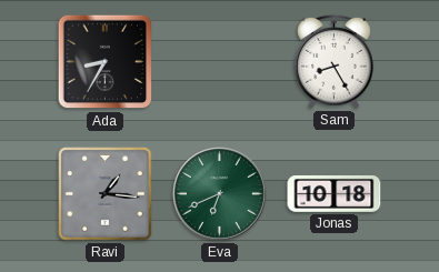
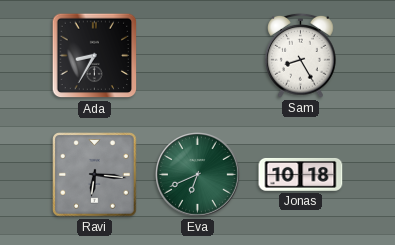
Ravi: 1:16 -> 6:16 (95, 175)
